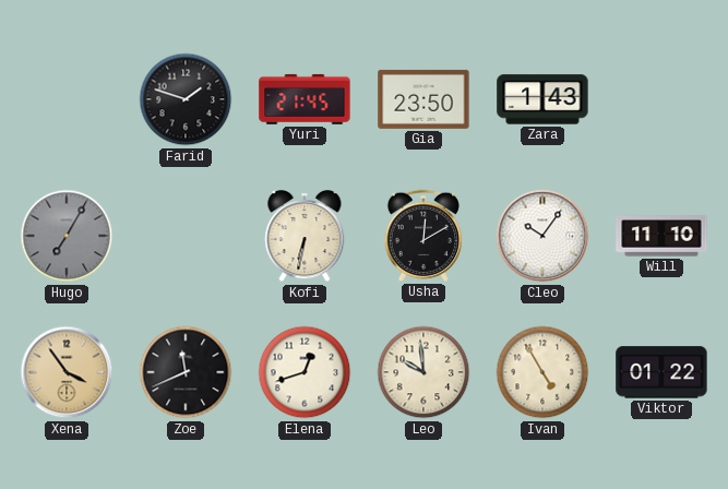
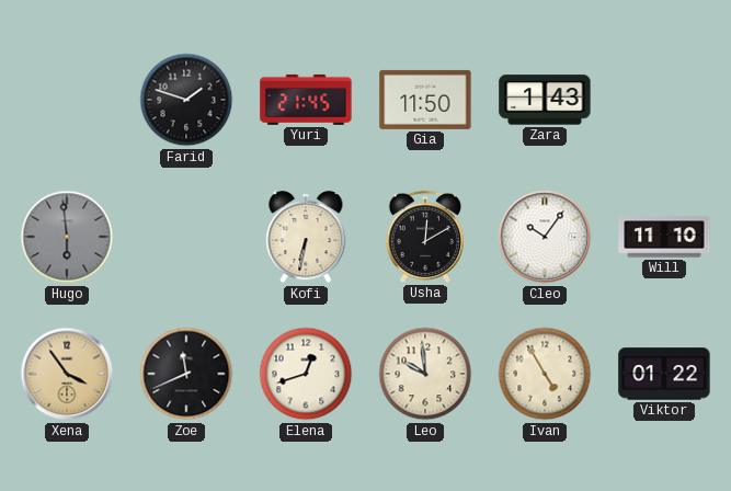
Gia: 23:50 -> 11:50 (425, 100)
Hugo: 7:05 -> 5:59 (67, 237)
